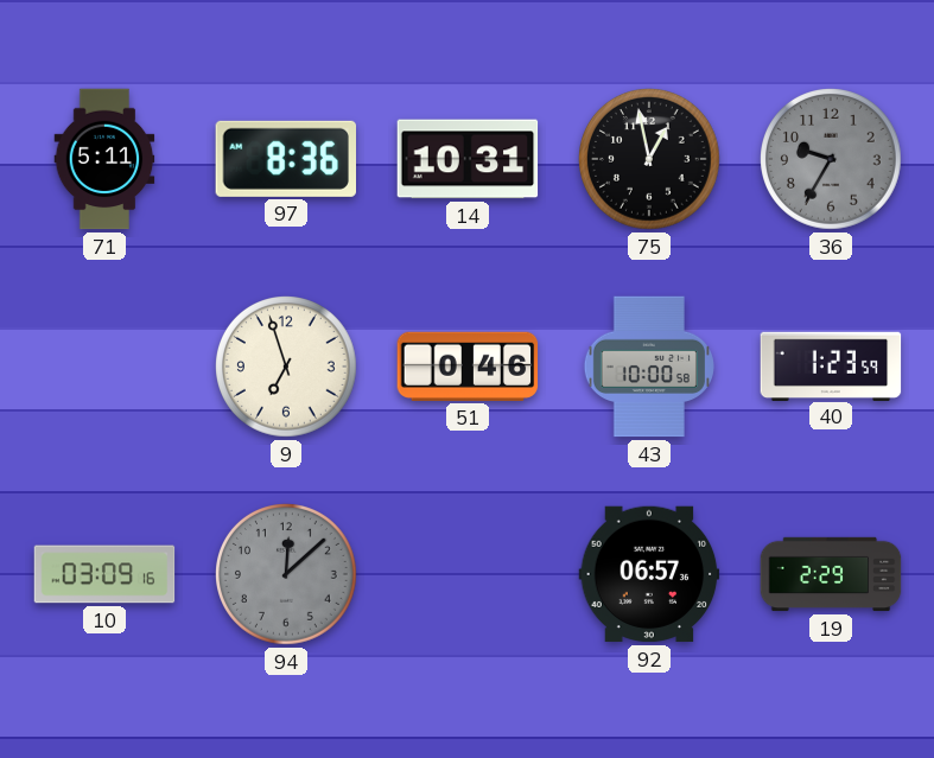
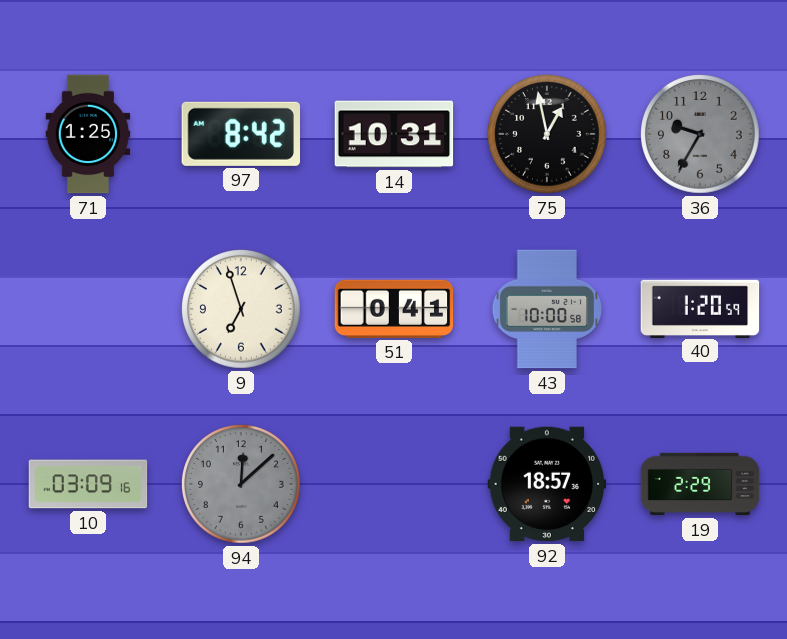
71: 5:11 -> 1:25 (88, 134)
97: 8:36 -> 8:42 (240, 134)
51: 0:46 -> 0:41 (394, 309)
40: 1:23 -> 1:20 (700, 308)
92: 06:57 -> 18:57 (547, 484)
